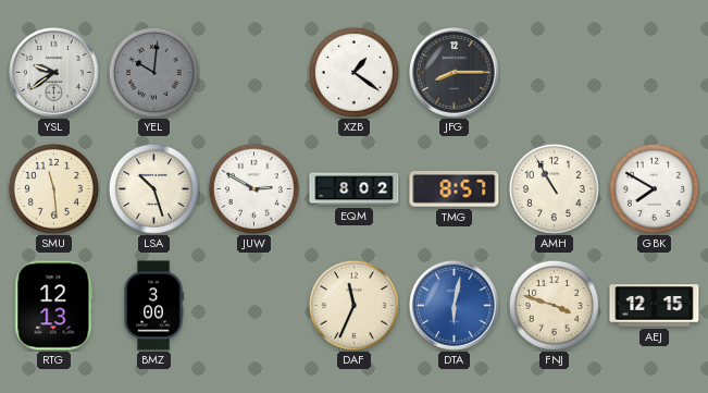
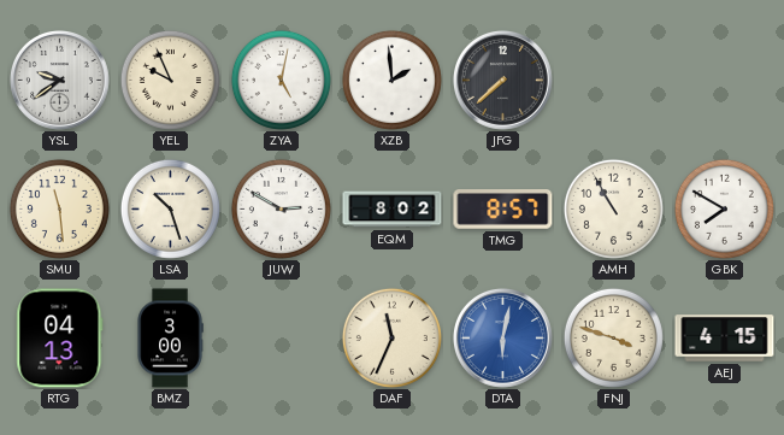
YEL: 10:01 -> 9:56 (170, 80)
YEL dial: grey -> cream (170, 80)
ZYA: none -> 5:02 (281, 80)
XZB: 1:21 -> 1:59 (391, 80)
JFG: 8:15 -> 7:38 (502, 80)
RTG: 12:13 -> 04:13 (60, 339)
AEJ: 12:15 -> 4:15 (725, 339)
